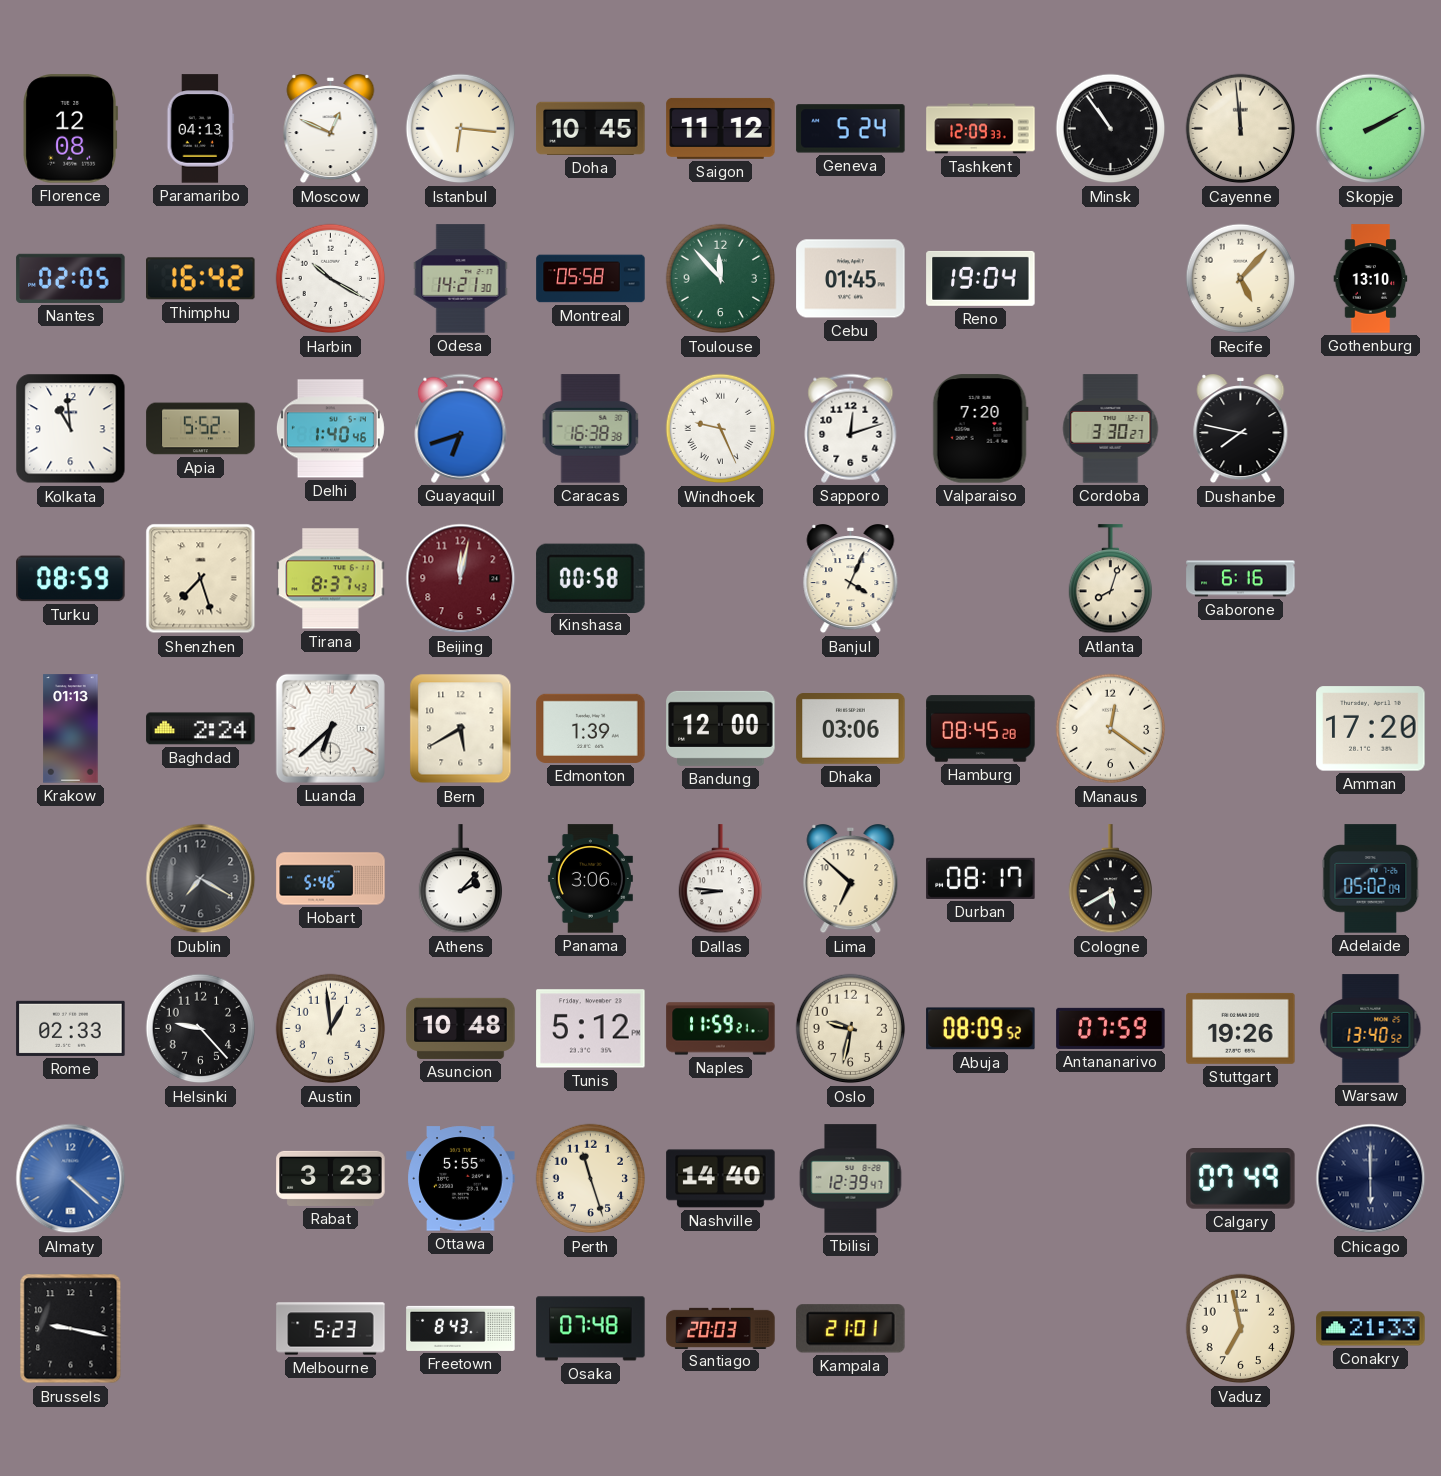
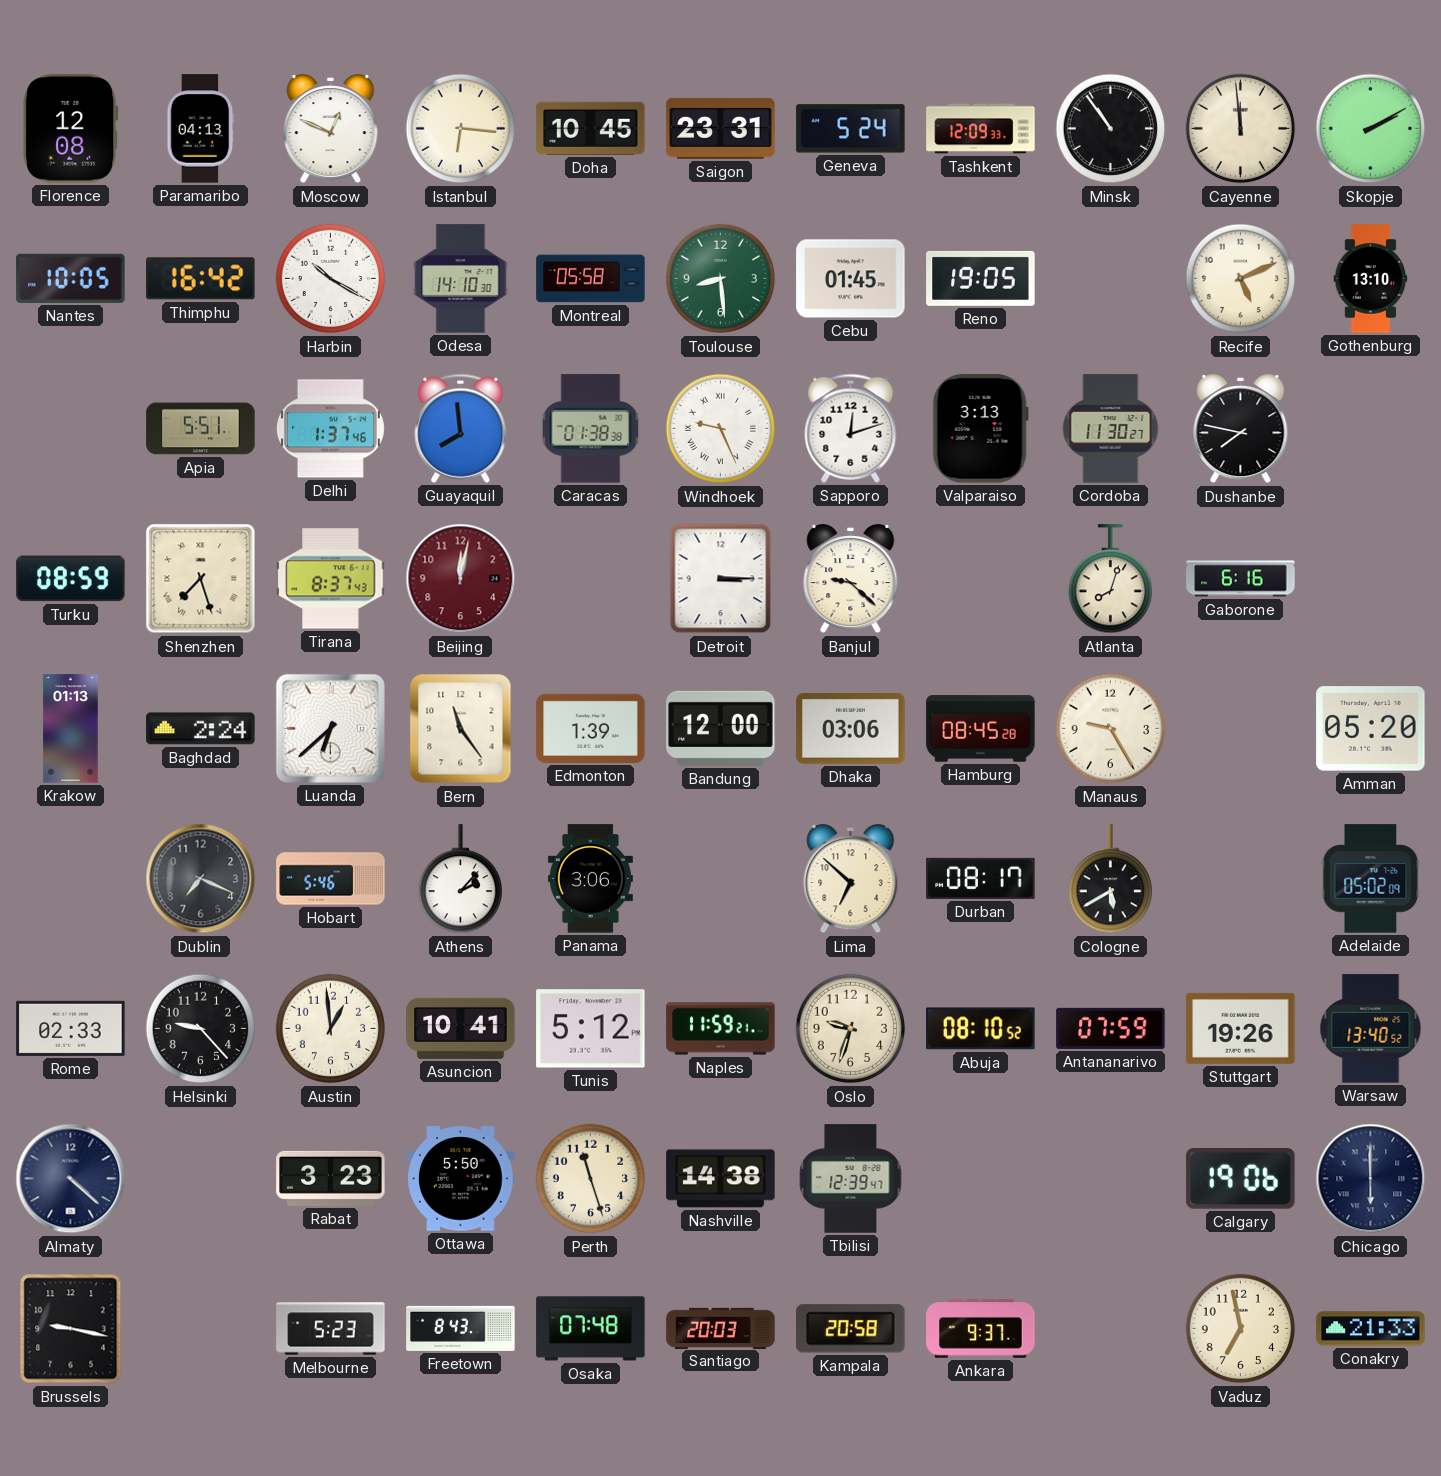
Saigon: 11:12 -> 23:31 (721, 128)
Nantes: 02:05 -> 10:05 (71, 278)
Odesa: 14:21 -> 14:10 (461, 279)
Toulouse: 11:53 -> 8:29 (721, 279)
Reno: 19:04 -> 19:05 (981, 278)
Recife: 5:07 -> 5:11 (1241, 279)
Kolkata: 10:59 -> none (71, 429)
Apia: 5:52 -> 5:51 (201, 429)
Delhi: 1:40 -> 1:37 (330, 429)
Guayaquil: 6:42 -> 7:59 (461, 428)
Caracas: 16:38 -> 01:38 (591, 429)
Valparaiso: 7:20 -> 3:13 (980, 429)
Cordoba: 3:30 -> 11:30 (1111, 429)
Kinshasa: 00:58 -> none (591, 578)
Detroit: none -> 3:15 (721, 579)
Banjul: 4:04 -> 9:22 (851, 580)
Bern: 5:40 -> 11:24 (461, 729)
Manaus: 12:21 -> 9:25 (1111, 729)
Amman: 17:20 -> 05:20 (1371, 729)
Dublin: 7:20 -> 7:19 (201, 879)
Dallas: 8:46 -> none (720, 879)
Asuncion: 10:48 -> 10:41 (461, 1028)
Oslo: 9:32 -> 9:33 (851, 1029)
Abuja: 08:09 -> 08:10 (981, 1029)
Almaty dial: blue -> navy (71, 1179)
Ottawa: 5:55 -> 5:50 (461, 1179)
Nashville: 14:40 -> 14:38 (721, 1179)
Calgary: 07:49 -> 19:06 (1241, 1179)
Kampala: 21:01 -> 20:58 (851, 1329)
Ankara: none -> 9:37 (981, 1329)
